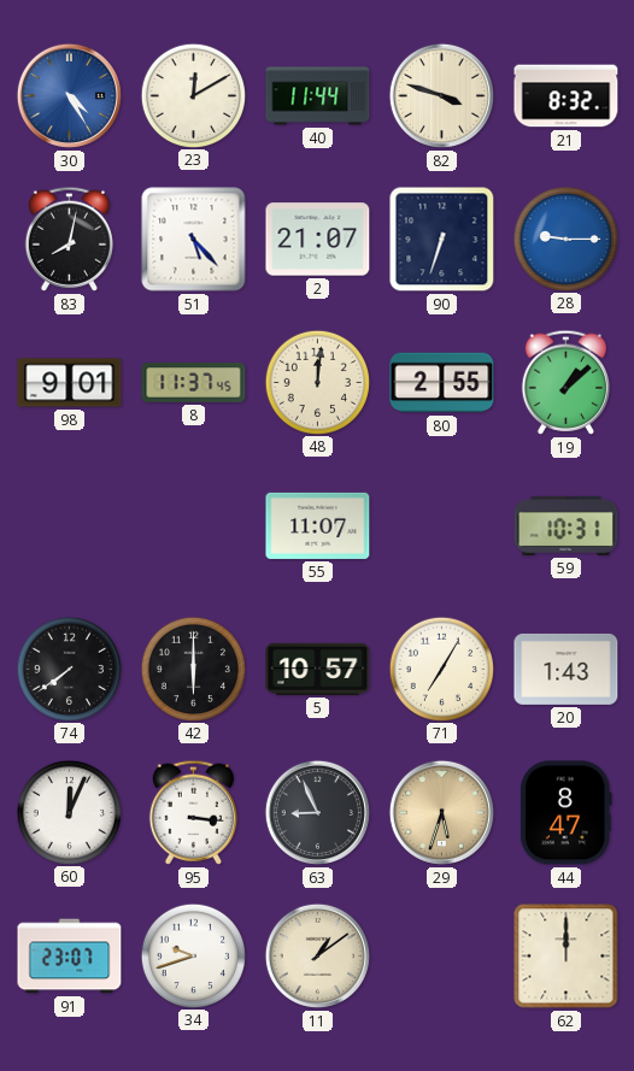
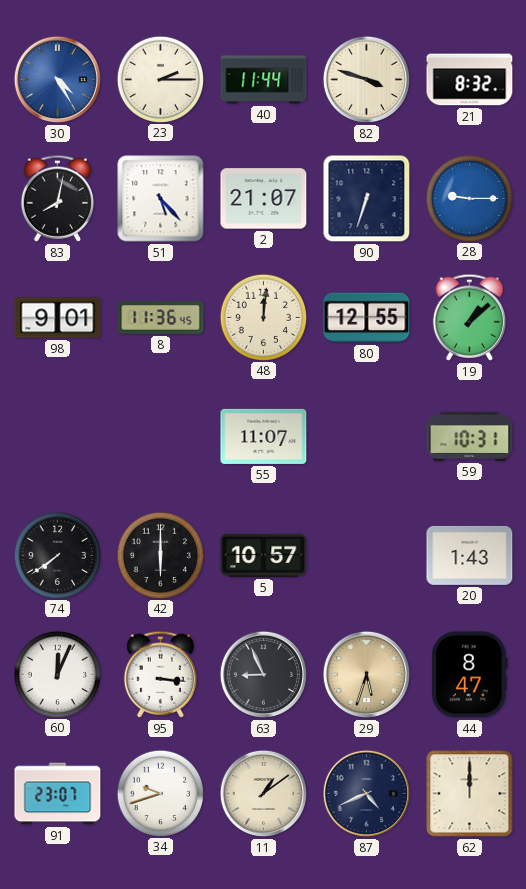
23: 12:10 -> 2:15 (160, 79)
8: 11:37 -> 11:36 (161, 318)
80: 2:55 -> 12:55 (367, 318)
71: 7:05 -> none (441, 669)
87: none -> 4:41 (366, 793)
